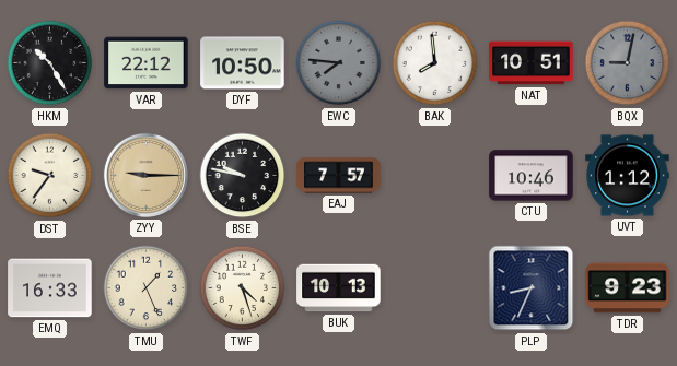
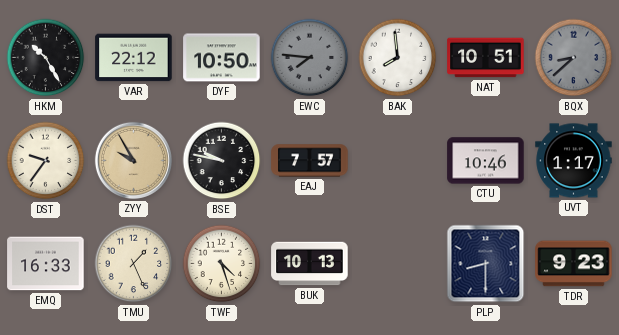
BQX: 9:02 -> 8:38 (574, 58)
ZYY: 9:15 -> 9:55 (133, 160)
UVT: 1:12 -> 1:17 (574, 161)
PLP: 8:34 -> 8:30 (486, 264)
